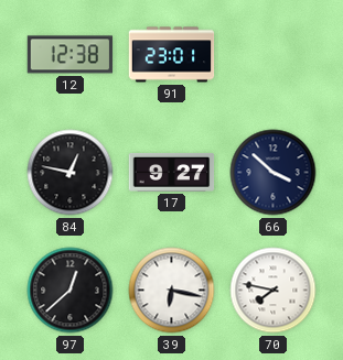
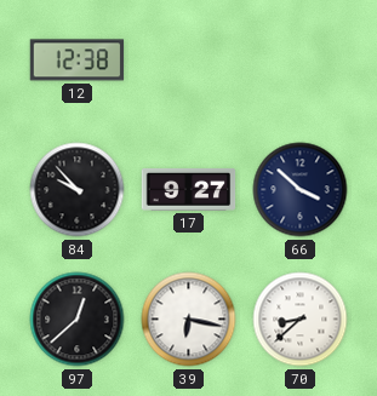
91: 23:01 -> none (172, 55)
84: 12:47 -> 9:53 (78, 190)
70: 7:47 -> 8:38 (301, 320)
